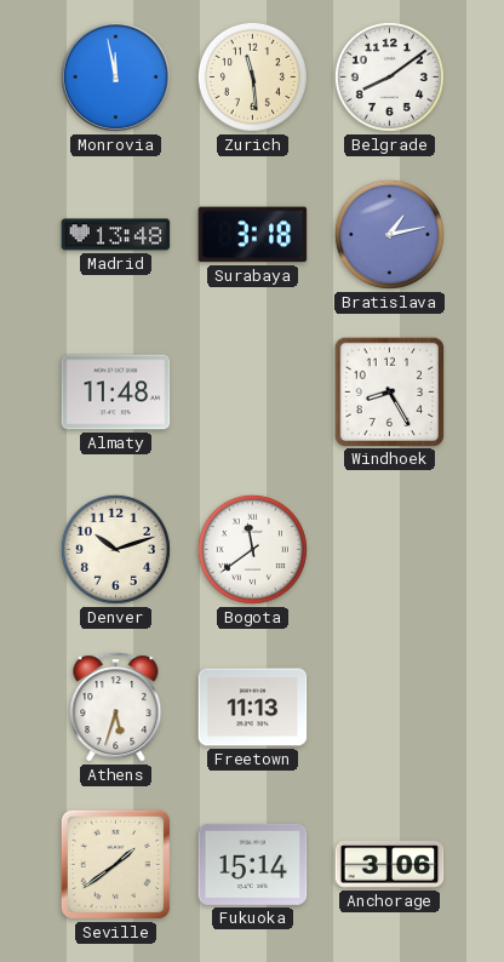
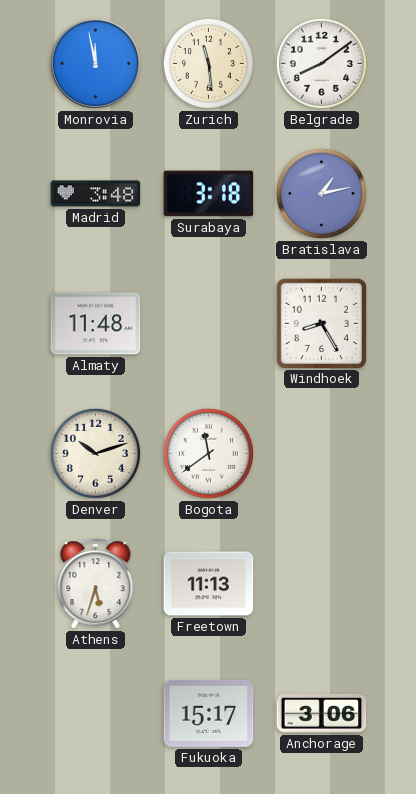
Madrid: 13:48 -> 3:48 (96, 194)
Seville: 1:39 -> none (115, 864)
Fukuoka: 15:14 -> 15:17 (209, 713)
